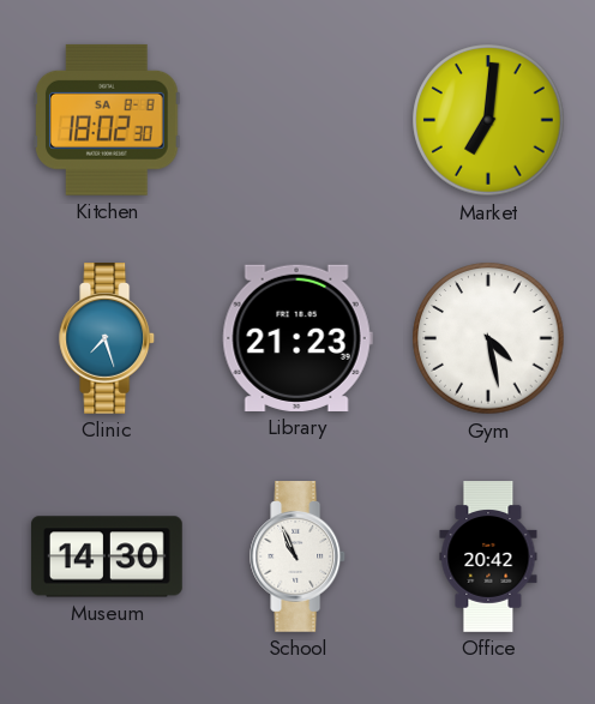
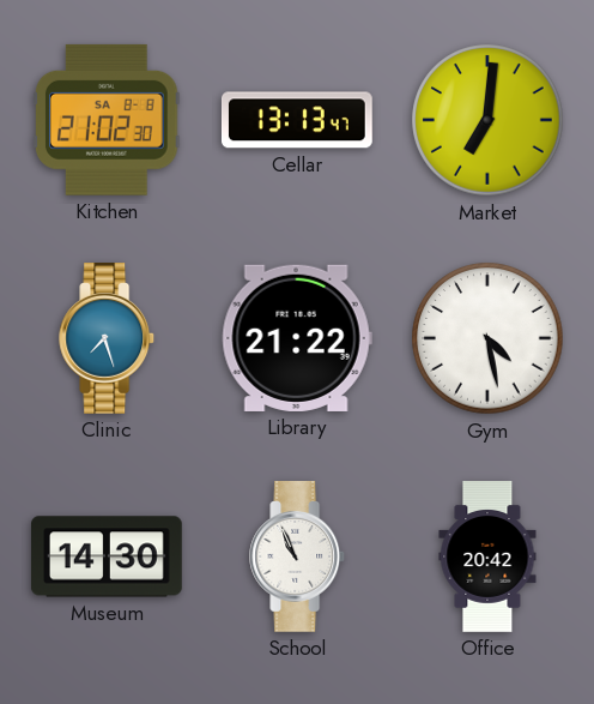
Kitchen: 18:02 -> 21:02 (108, 120)
Cellar: none -> 13:13 (297, 120)
Library: 21:23 -> 21:22 (297, 338)
